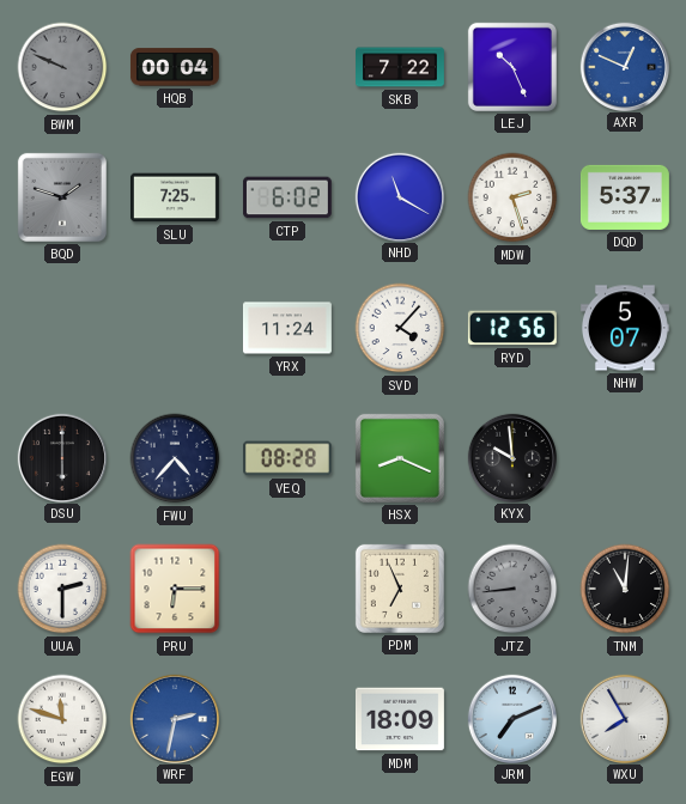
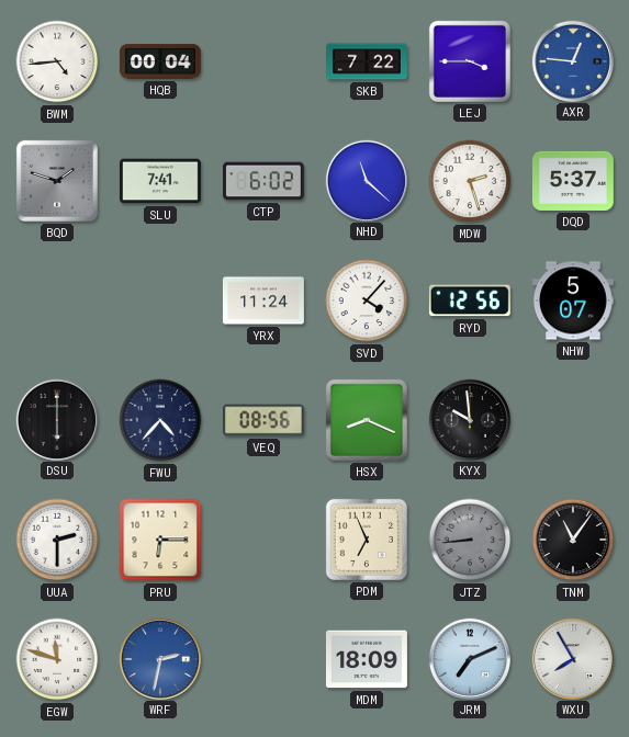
BWM: 9:49 -> 4:44 (57, 61)
BWM dial: grey -> white (57, 61)
LEJ: 10:26 -> 3:45 (470, 61)
AXR: 12:49 -> 12:46 (572, 60)
SLU: 7:25 -> 7:41 (160, 181)
NHD: 11:20 -> 11:22 (366, 180)
VEQ: 08:28 -> 08:56 (263, 420)
TNM: 11:01 -> 11:06 (573, 540)
